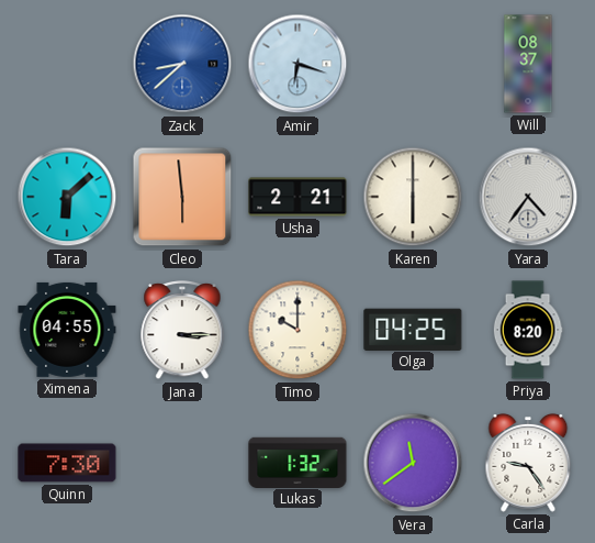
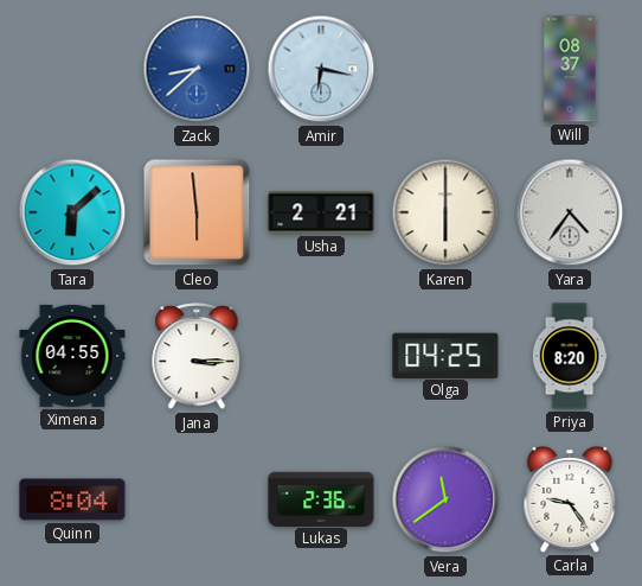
Amir: 6:18 -> 6:17 (321, 69)
Timo: 10:00 -> none (297, 330)
Quinn: 7:30 -> 8:04 (72, 499)
Lukas: 1:32 -> 2:36 (321, 498)
